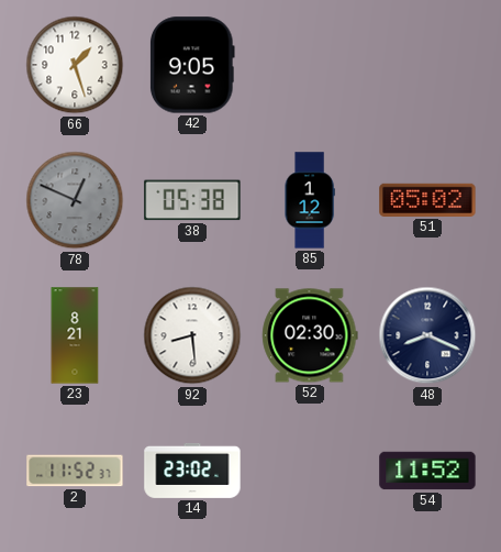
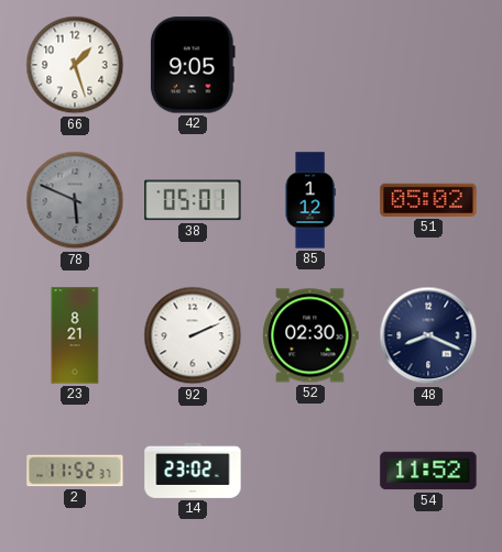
78: 12:49 -> 5:49 (75, 200)
38: 05:38 -> 05:01 (193, 200)
92: 8:29 -> 2:11 (193, 335)
